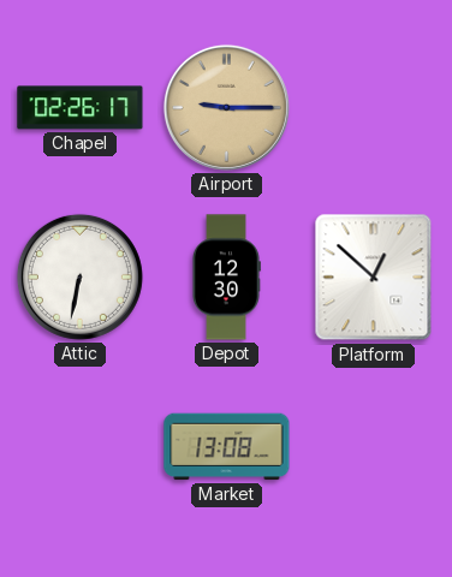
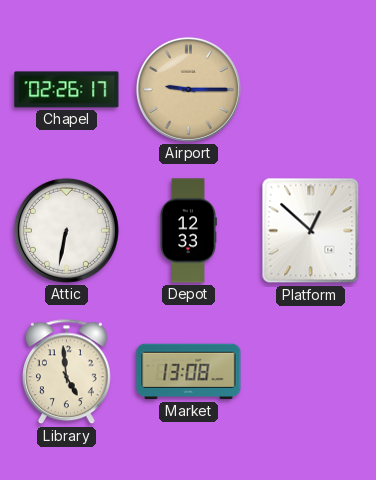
Depot: 12:30 -> 12:33 (188, 231)
Library: none -> 4:59 (67, 372)
